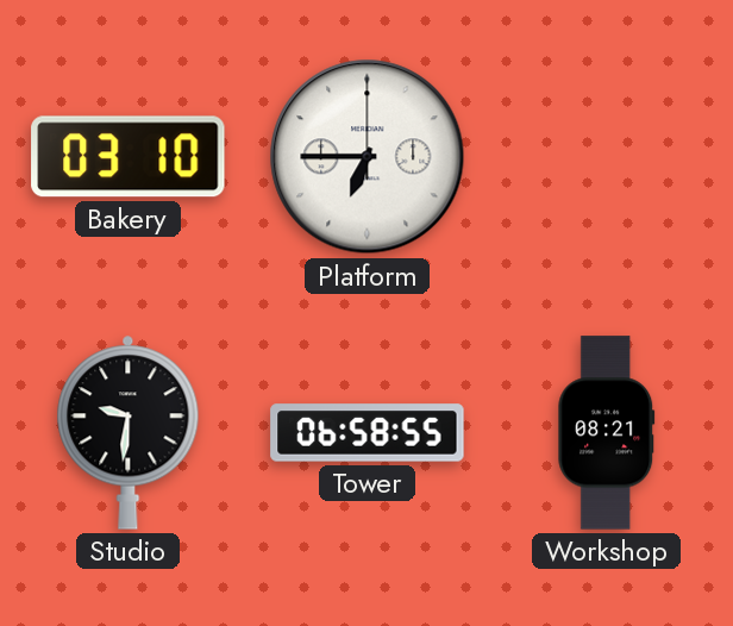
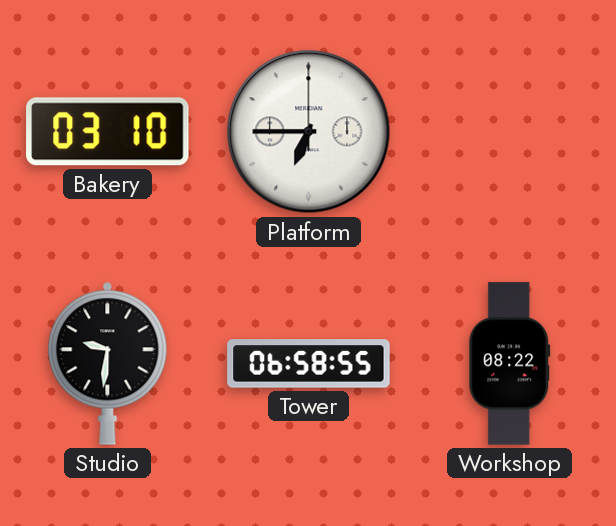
Workshop: 08:21 -> 08:22 (510, 364)
